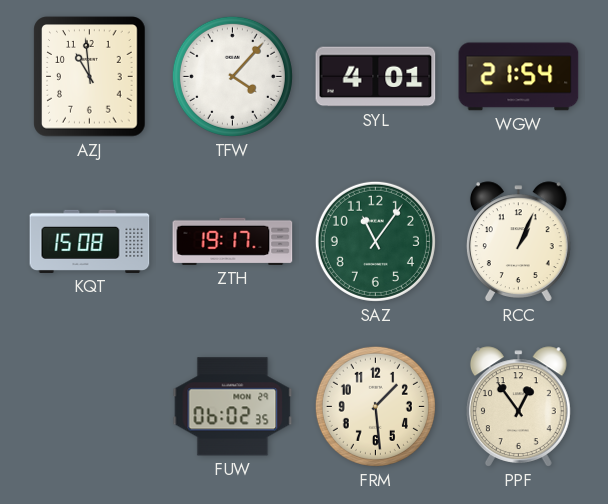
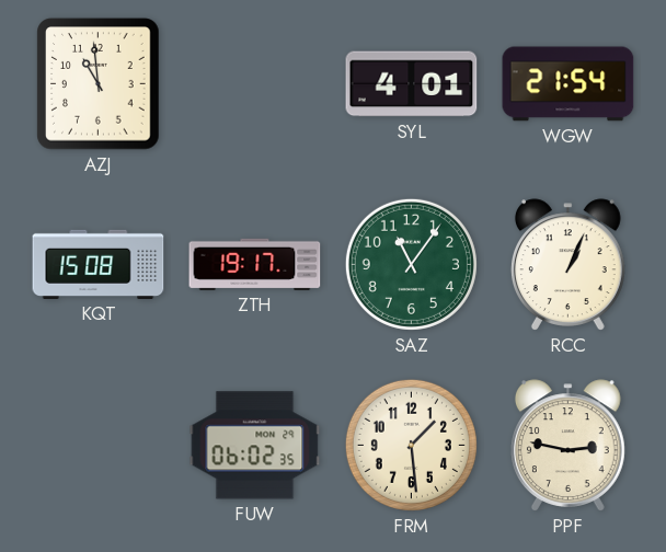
TFW: 4:07 -> none (232, 76)
PPF: 12:54 -> 2:47 (567, 446)
